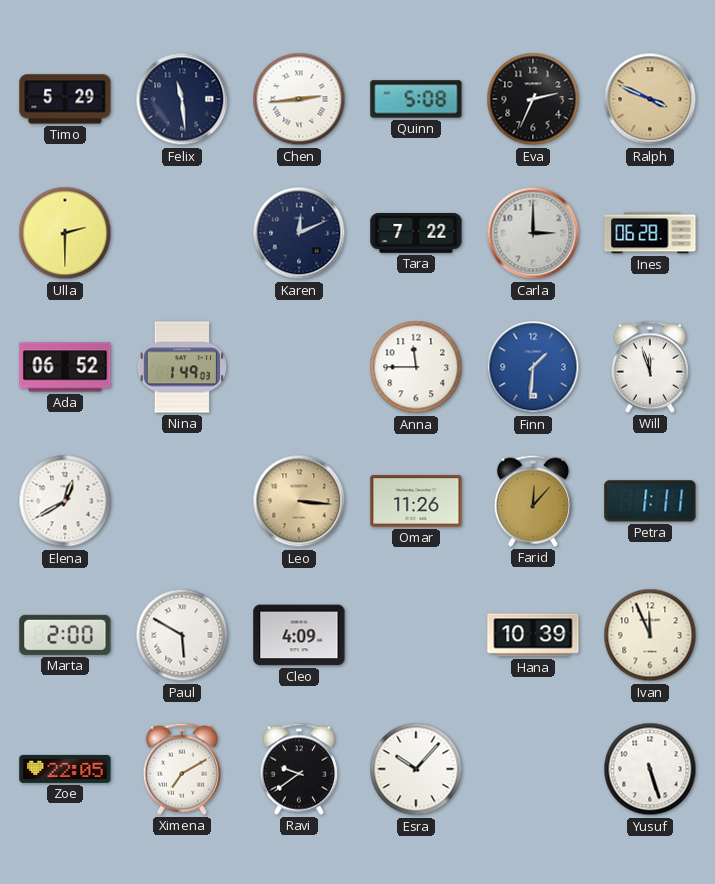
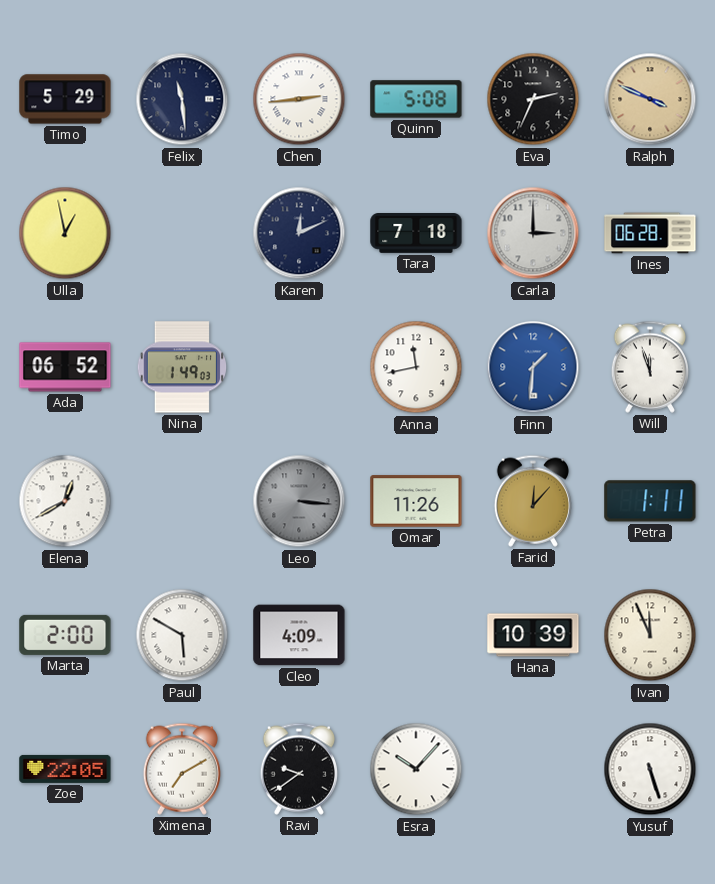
Ulla: 2:30 -> 12:58 (65, 233)
Tara: 7:22 -> 7:18 (416, 234)
Anna: 11:45 -> 11:43 (416, 367)
Leo dial: champagne -> grey (299, 501)
